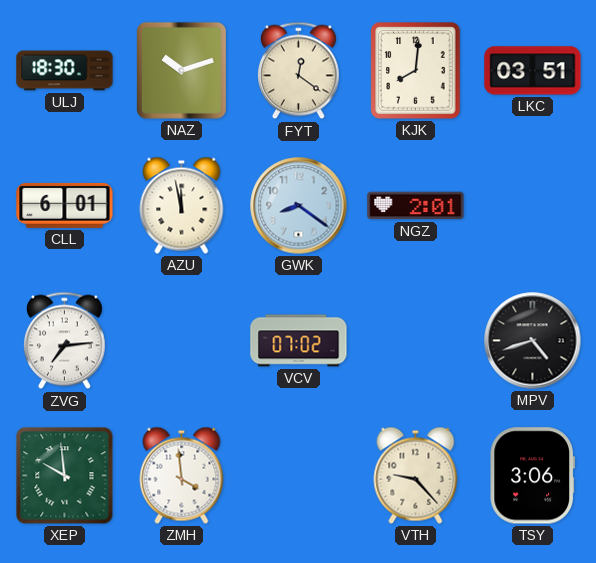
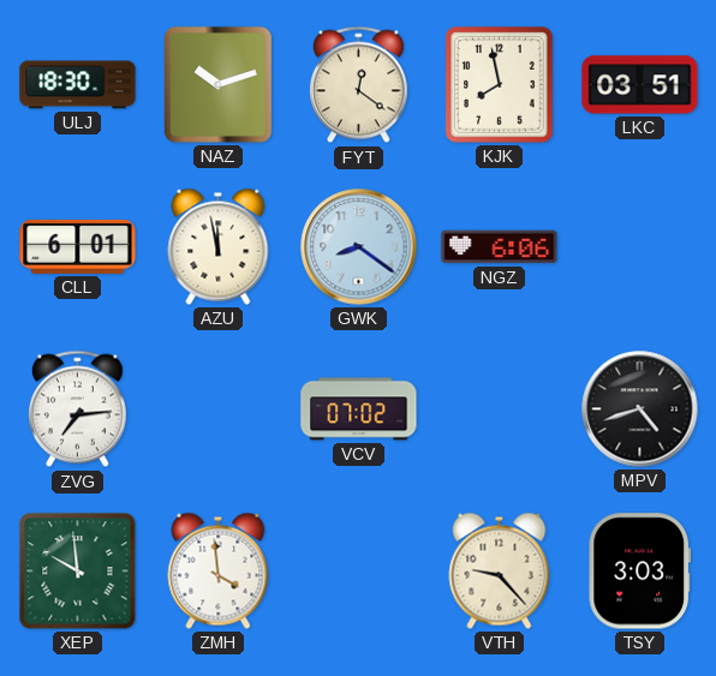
KJK: 8:01 -> 7:58 (500, 85)
NGZ: 2:01 -> 6:06 (500, 247)
TSY: 3:06 -> 3:03 (639, 572)
